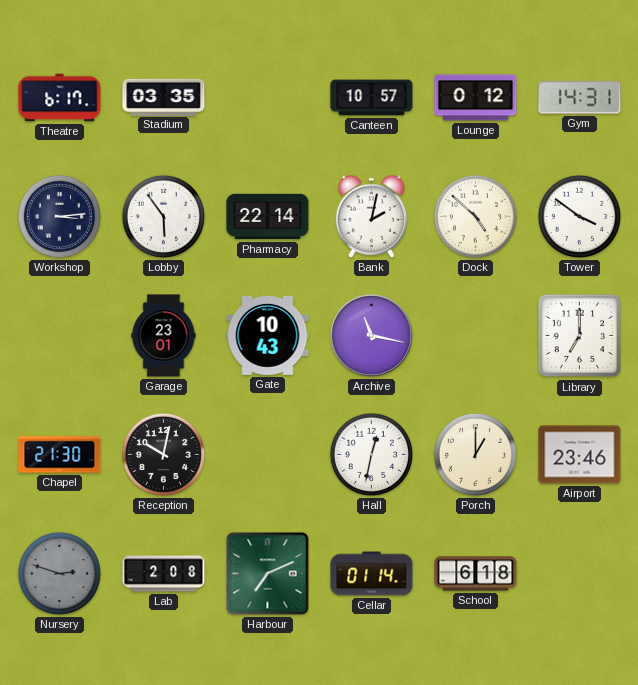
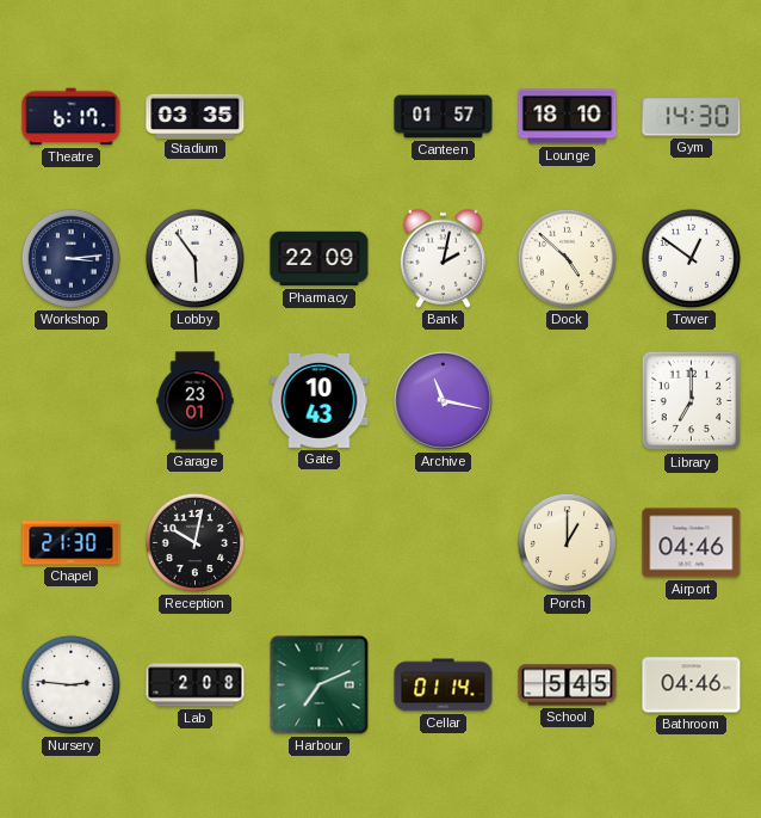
Canteen: 10:57 -> 01:57 (444, 117)
Lounge: 0:12 -> 18:10 (568, 117)
Gym: 14:31 -> 14:30 (692, 117)
Pharmacy: 22:14 -> 22:09 (320, 259)
Tower: 3:51 -> 12:51 (691, 258)
Hall: 12:32 -> none (371, 454)
Airport: 23:46 -> 04:46 (692, 543)
Nursery: 2:48 -> 2:46 (70, 684)
Nursery dial: grey -> white (70, 684)
School: 6:18 -> 5:45 (568, 685)
Bathroom: none -> 04:46 (692, 685)
